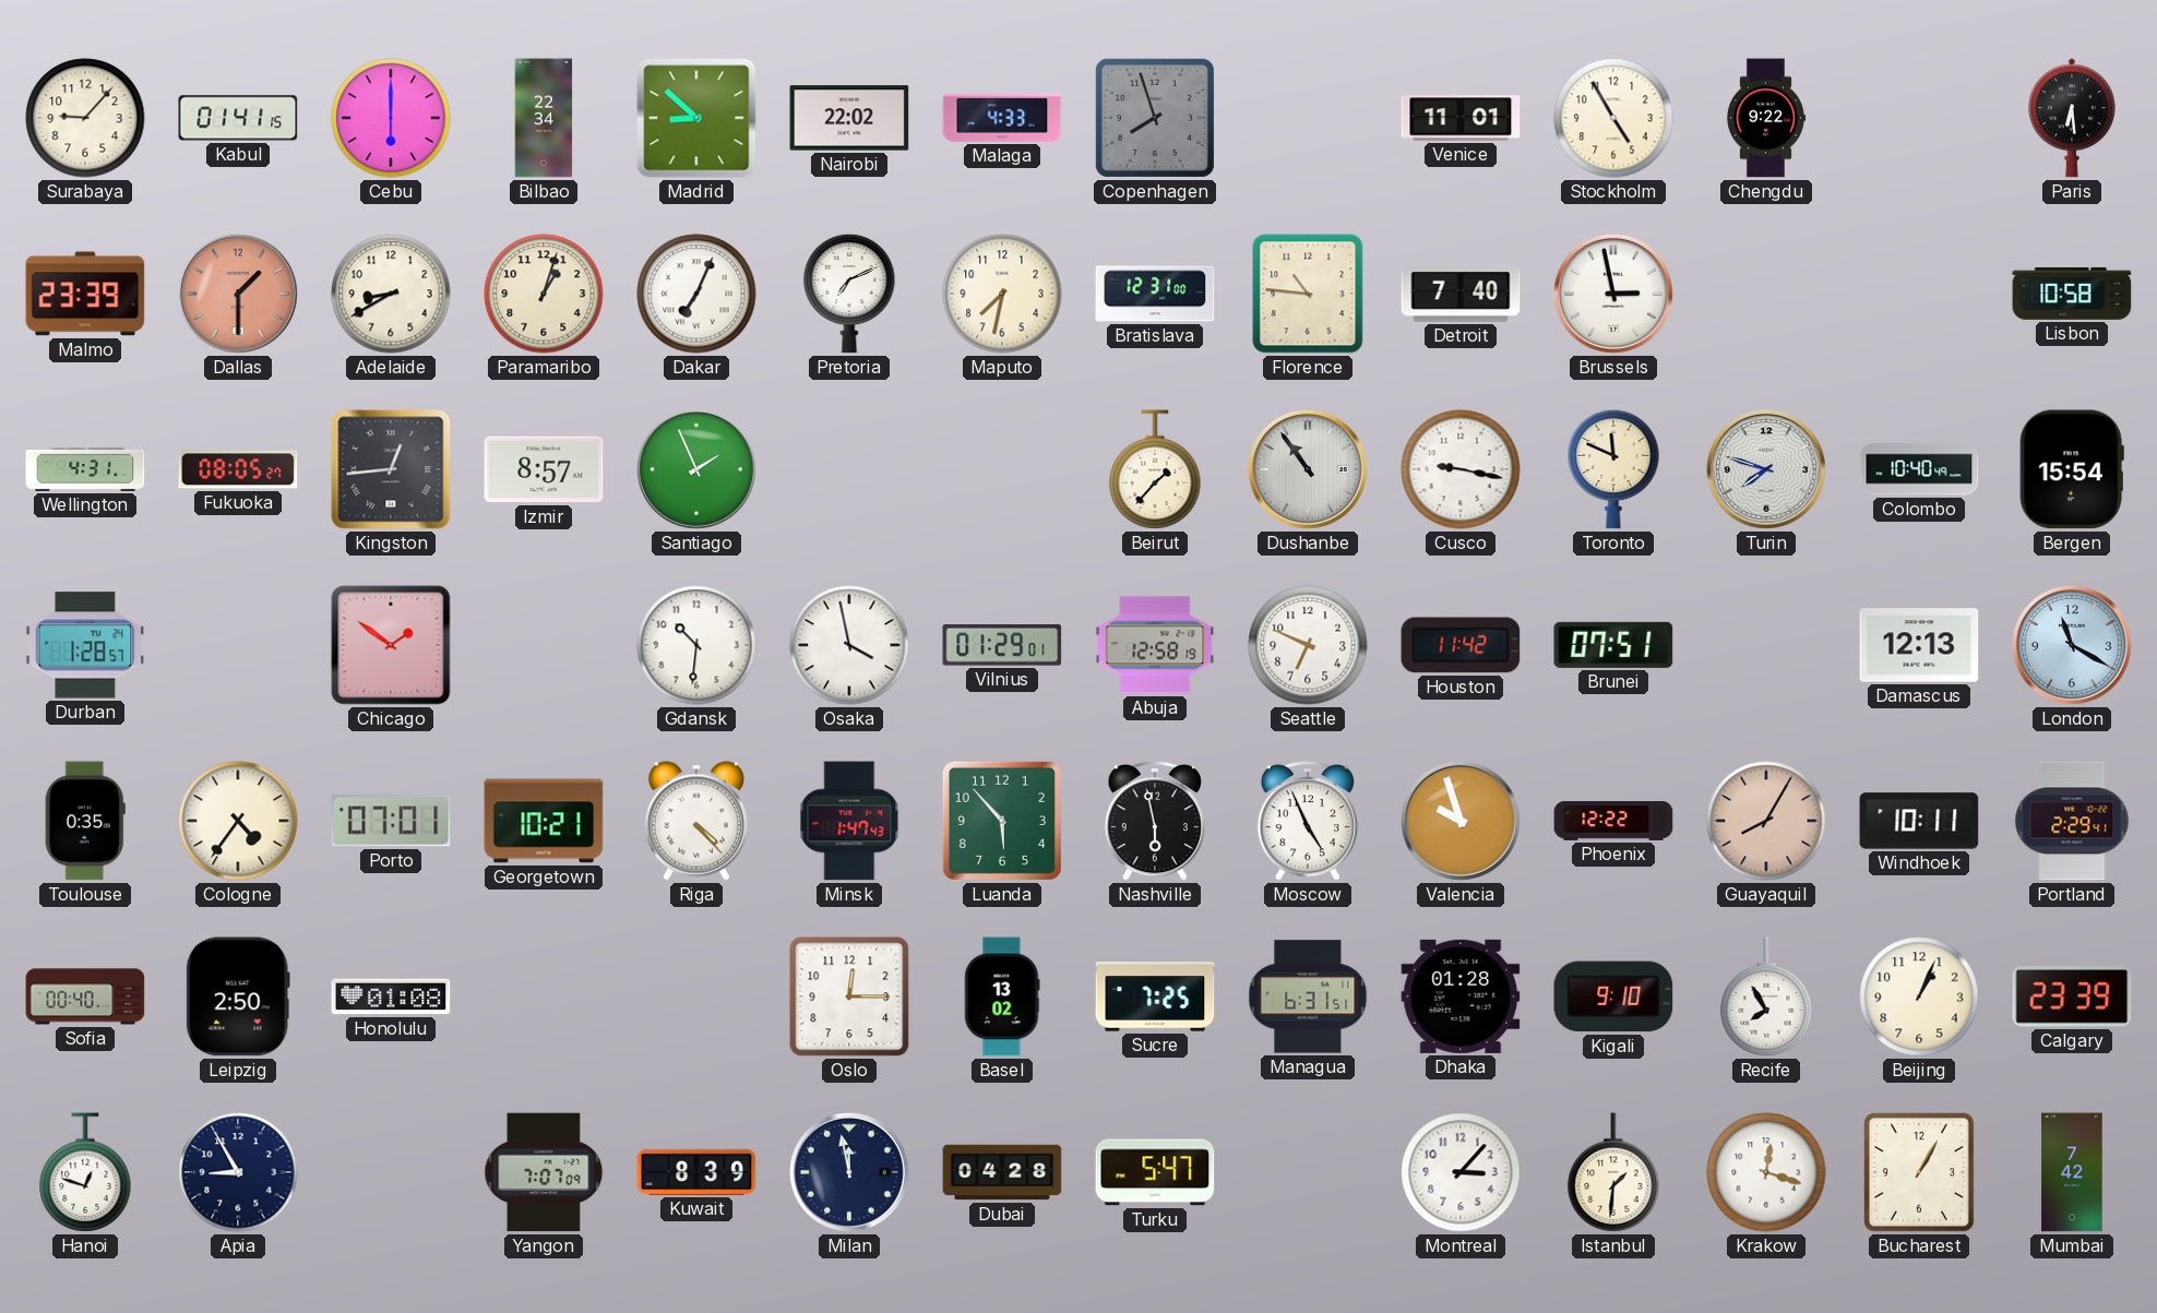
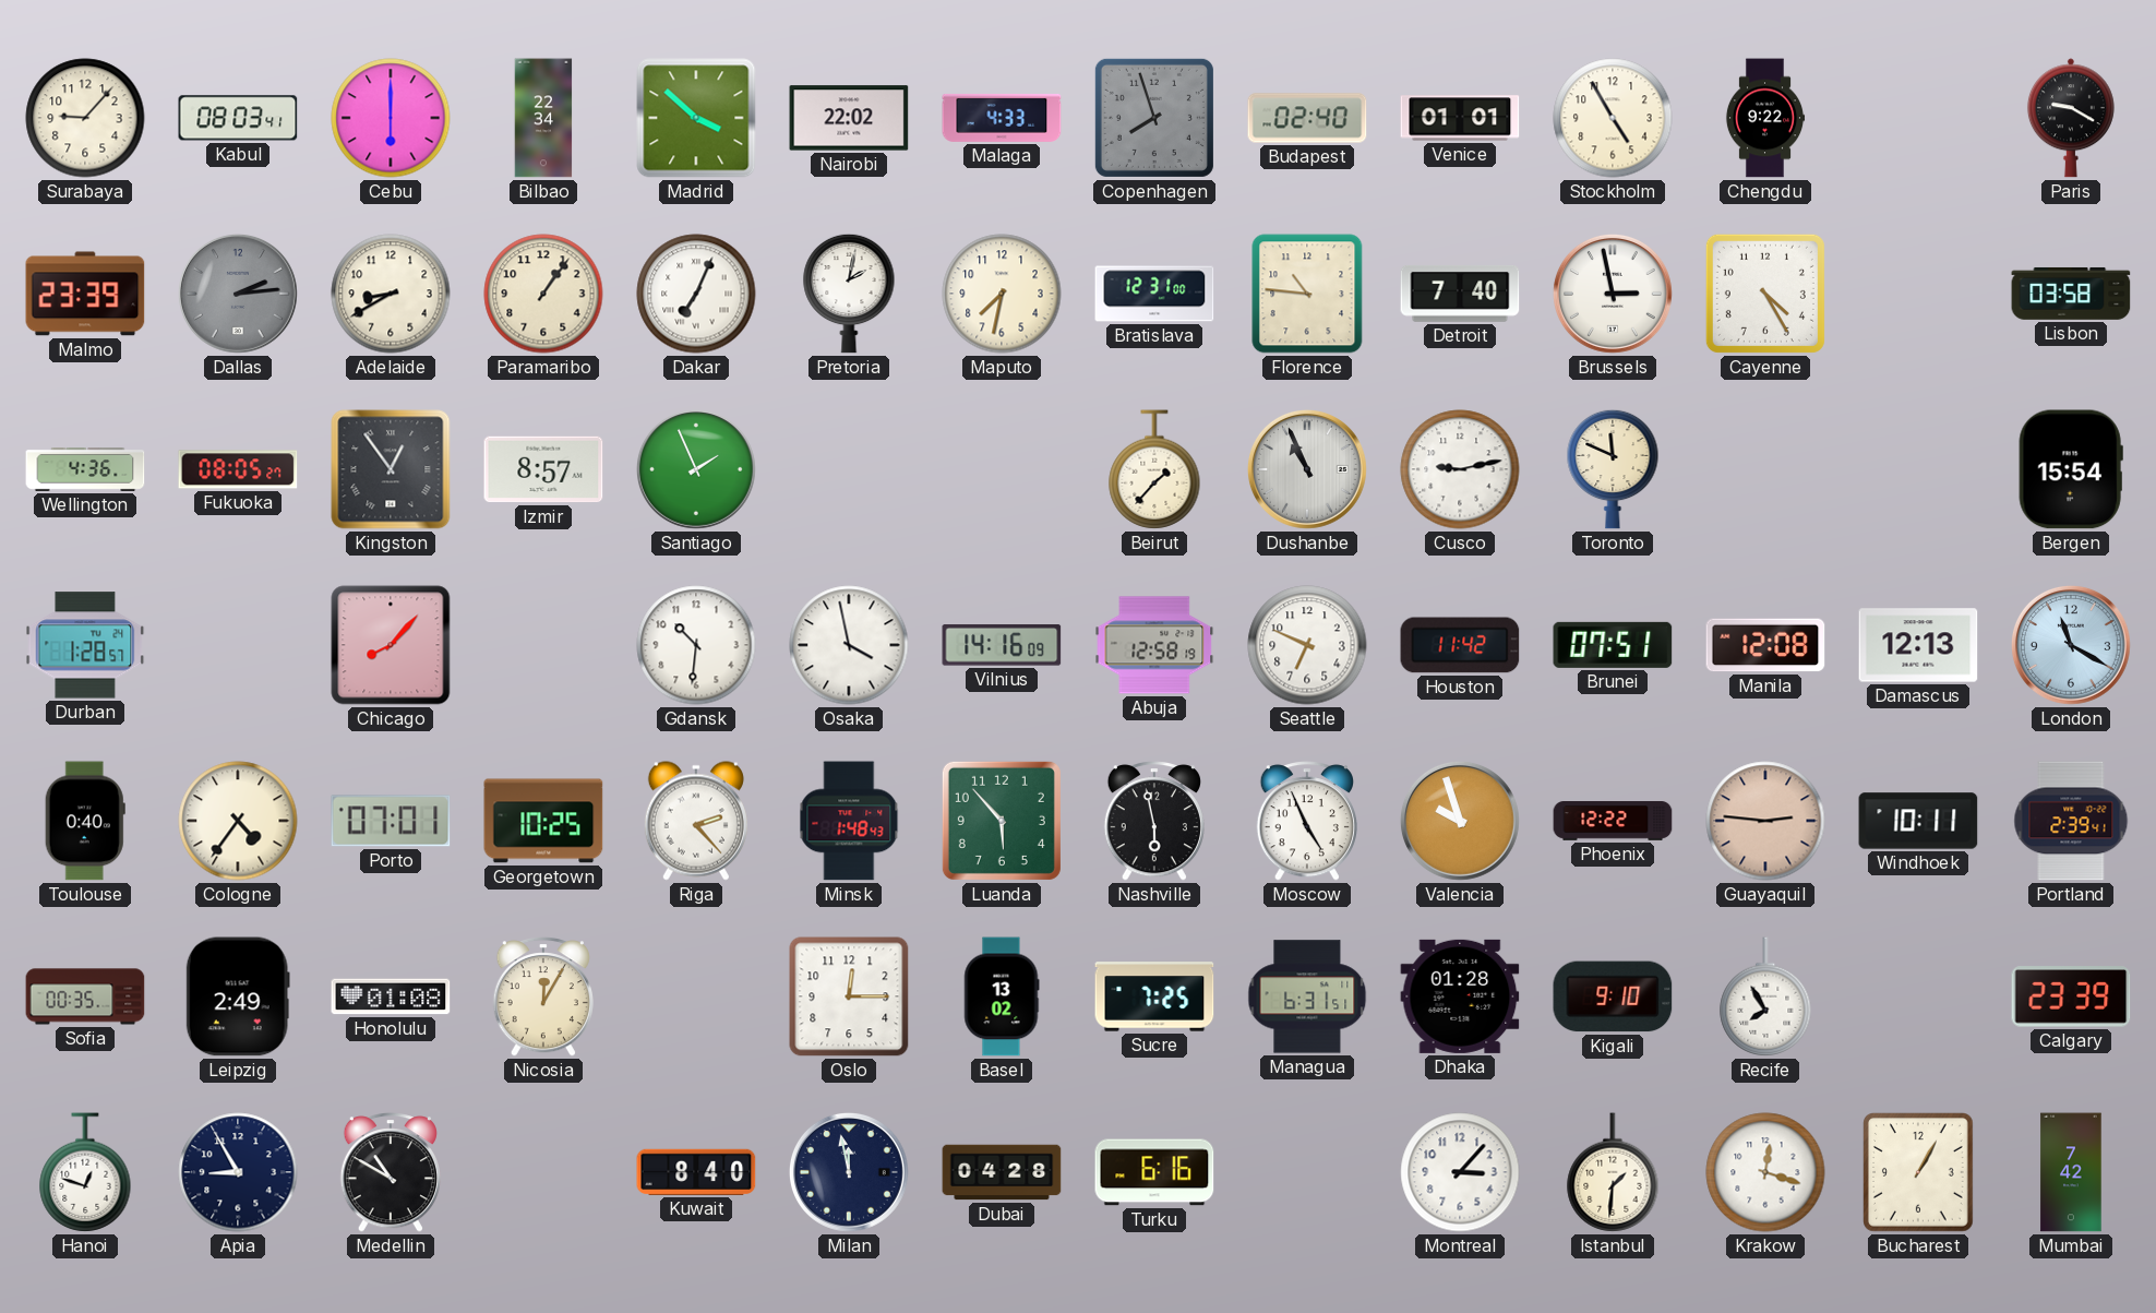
Kabul: 01:41 -> 08:03 (238, 118)
Madrid: 8:52 -> 3:52 (696, 118)
Budapest: none -> 02:40 (1307, 118)
Venice: 11:01 -> 01:01 (1460, 118)
Paris: 6:29 -> 9:20 (2071, 118)
Dallas: 1:30 -> 2:14 (238, 294)
Dallas dial: salmon -> grey (238, 294)
Paramaribo: 1:03 -> 1:06 (543, 294)
Pretoria: 7:11 -> 2:02 (849, 294)
Cayenne: none -> 4:25 (1765, 294)
Lisbon: 10:58 -> 03:58 (2071, 294)
Wellington: 4:31 -> 4:36 (85, 470)
Kingston: 12:44 -> 12:54 (391, 469)
Dushanbe: 10:54 -> 10:56 (1307, 469)
Cusco: 9:17 -> 9:13 (1460, 469)
Turin: 7:48 -> none (1766, 469)
Colombo: 10:40 -> none (1919, 469)
Chicago: 1:51 -> 8:07 (391, 645)
Vilnius: 01:29 -> 14:16 (1002, 645)
Manila: none -> 12:08 (1765, 645)
Toulouse: 0:35 -> 0:40 (85, 821)
Georgetown: 10:21 -> 10:25 (543, 821)
Riga: 4:23 -> 2:23 (696, 821)
Minsk: 1:47 -> 1:48 (849, 821)
Guayaquil: 8:05 -> 2:46 (1765, 821)
Portland: 2:29 -> 2:39 (2071, 821)
Sofia: 00:40 -> 00:35 (85, 996)
Leipzig: 2:50 -> 2:49 (238, 996)
Nicosia: none -> 12:05 (543, 996)
Beijing: 1:04 -> none (1919, 996)
Medellin: none -> 10:50 (391, 1172)
Yangon: 7:07 -> none (544, 1172)
Kuwait: 8:39 -> 8:40 (696, 1172)
Turku: 5:47 -> 6:16 (1154, 1172)
